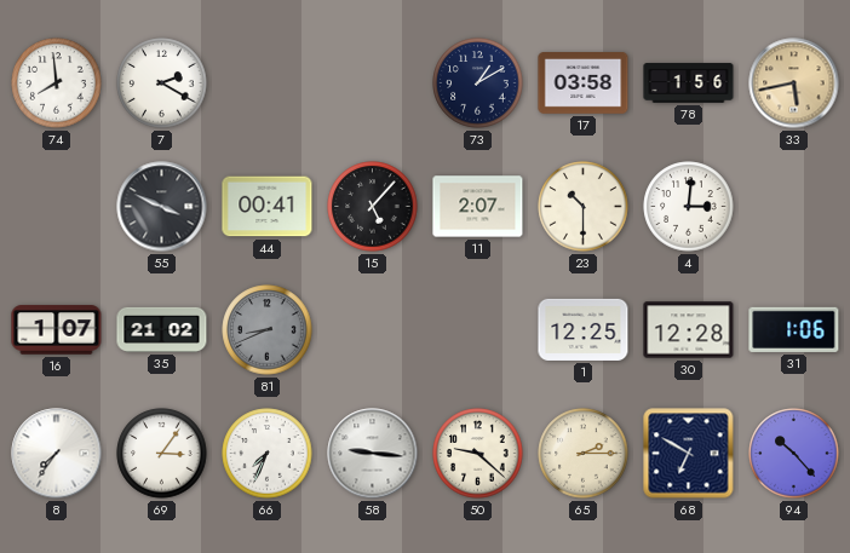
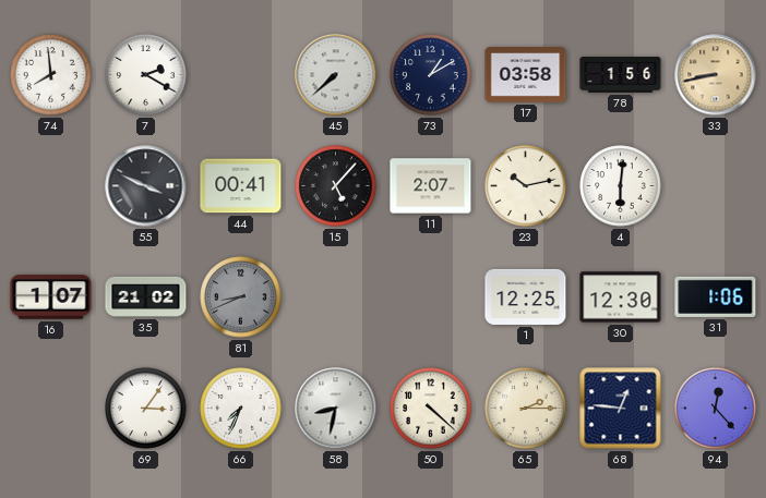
45: none -> 7:38 (336, 75)
33: 5:43 -> 8:43 (716, 75)
23: 10:30 -> 10:13 (526, 186)
4: 3:01 -> 6:01 (621, 186)
30: 12:28 -> 12:30 (621, 297)
8: 7:36 -> none (57, 454)
58: 9:16 -> 8:32 (336, 409)
50: 9:22 -> 4:22 (431, 409)
68: 6:50 -> 12:46 (621, 409)
94: 10:23 -> 12:23 (716, 409)
